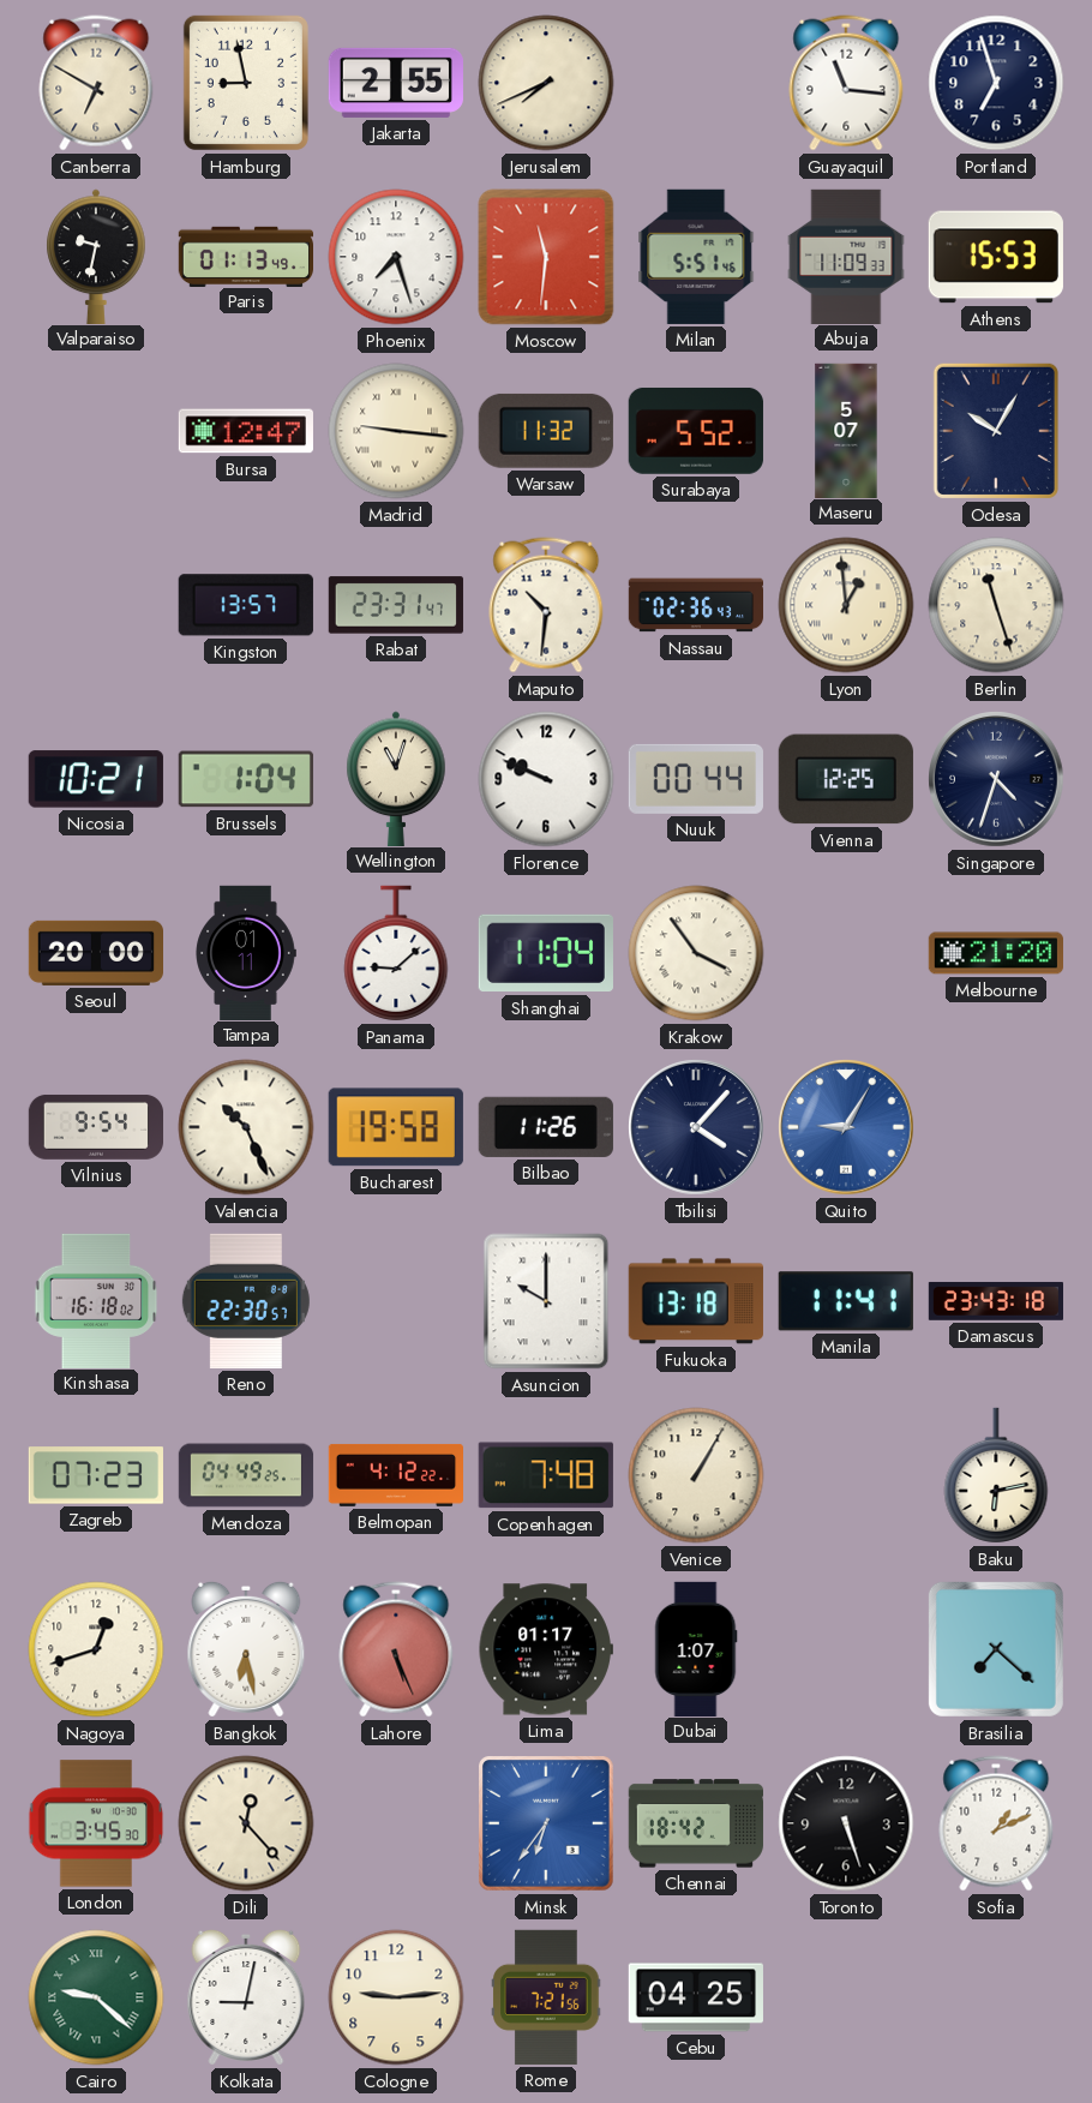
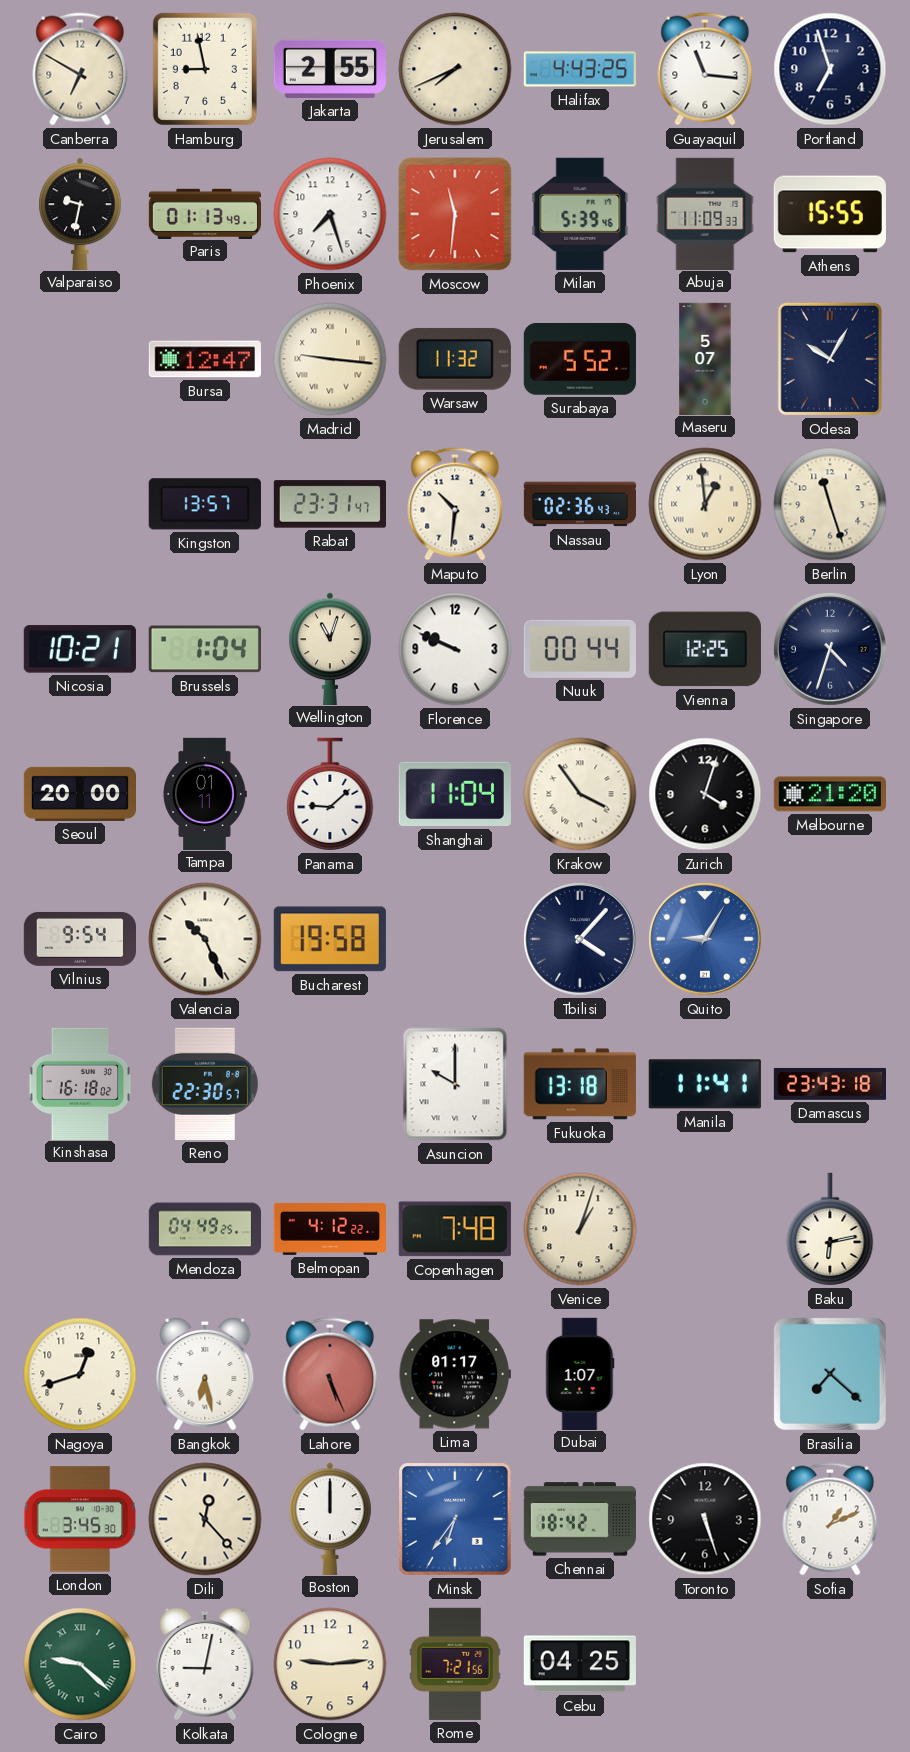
Halifax: none -> 4:43 (580, 69)
Milan: 5:51 -> 5:39 (580, 214)
Athens: 15:53 -> 15:55 (830, 214)
Zurich: none -> 4:03 (705, 794)
Bilbao: 11:26 -> none (546, 1127)
Zagreb: 07:23 -> none (96, 1475)
Venice: 1:05 -> 1:03 (580, 1229)
Boston: none -> 12:00 (330, 1518)
